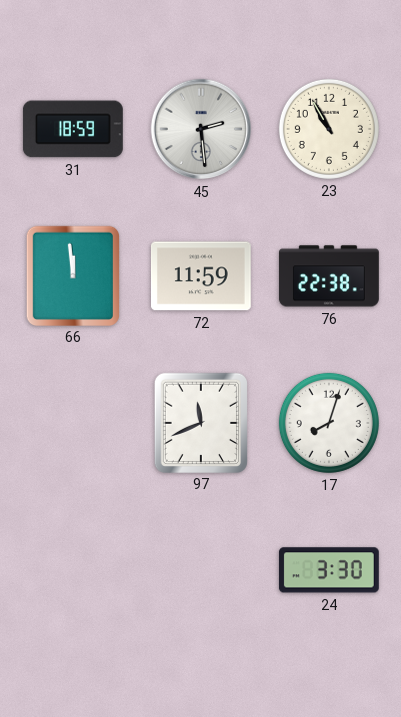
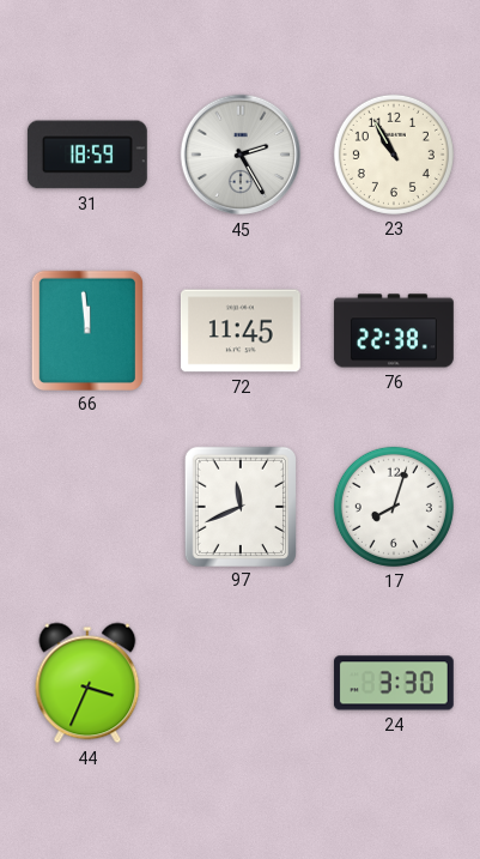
45: 2:29 -> 2:25 (241, 155)
72: 11:59 -> 11:45 (241, 331)
44: none -> 3:34 (87, 683)
